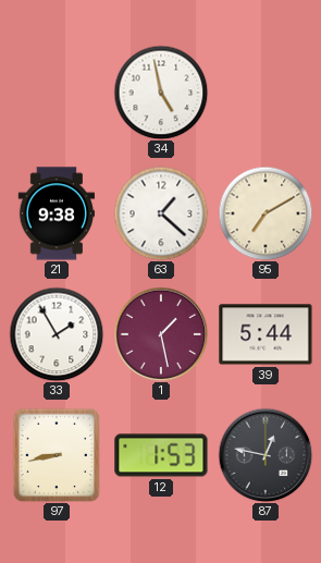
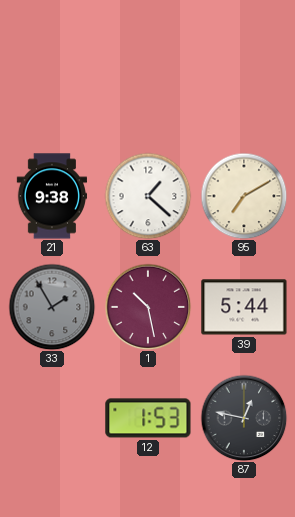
34: 4:58 -> none (161, 93)
33 dial: white -> grey (52, 307)
1: 1:28 -> 10:28 (148, 307)
97: 8:43 -> none (57, 455)
